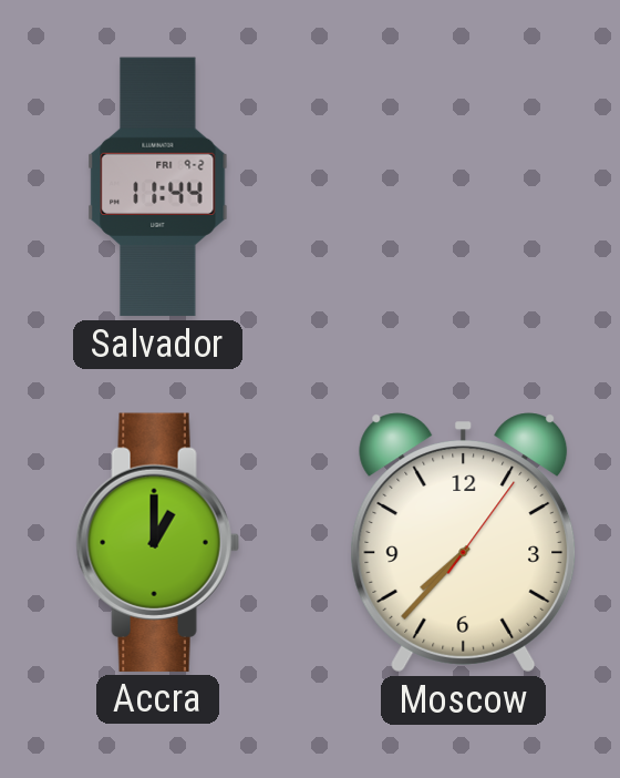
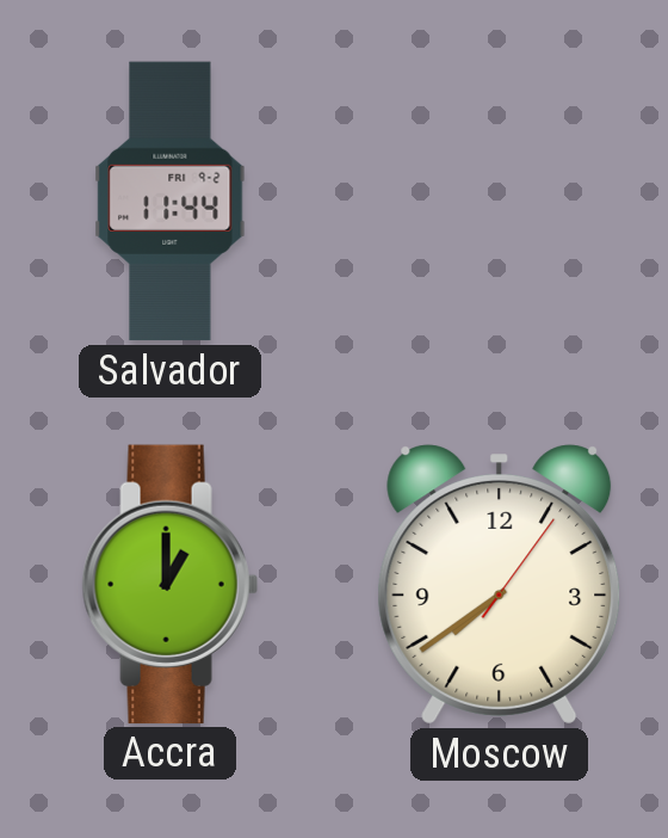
Moscow: 7:37 -> 7:39 (500, 585)
